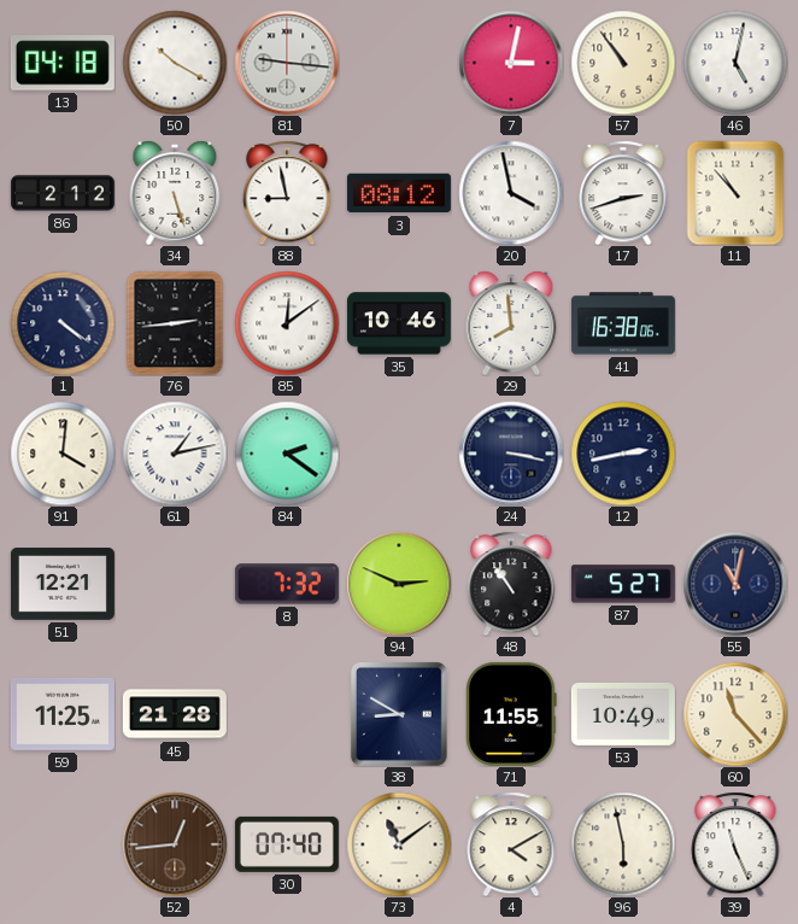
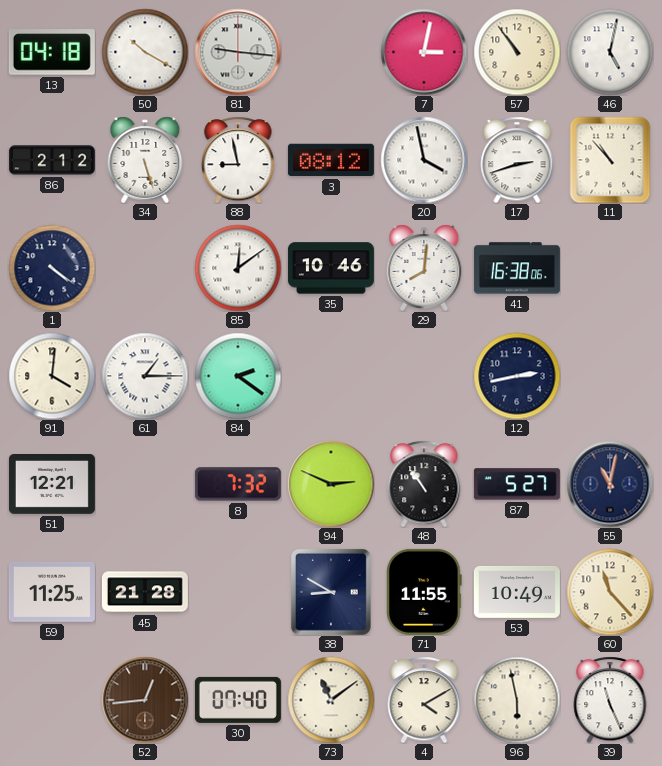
76: 2:44 -> none (175, 323)
29: 7:59 -> 8:01 (424, 268)
61: 1:13 -> 1:15 (145, 376)
24: 3:17 -> none (511, 454)
